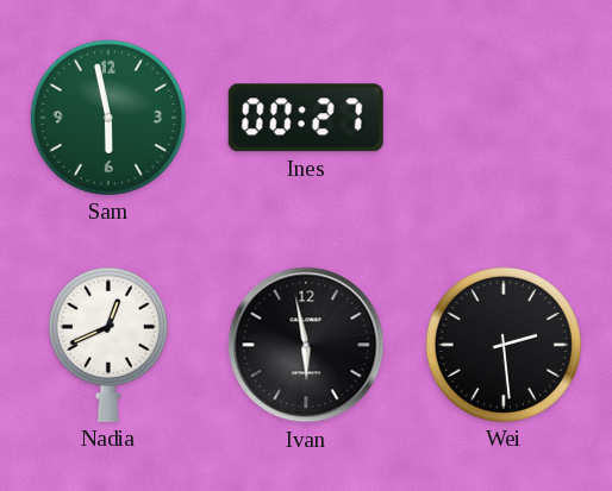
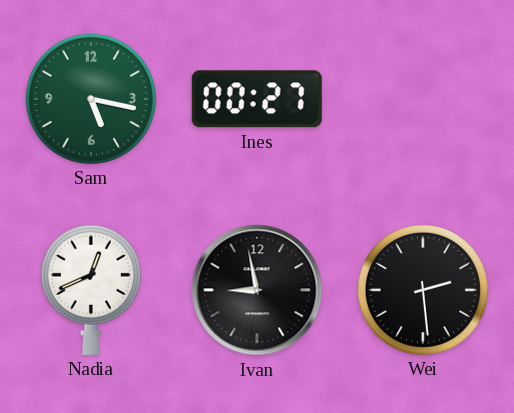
Sam: 5:58 -> 5:17 (91, 99)
Ivan: 5:58 -> 8:58 (257, 290)
